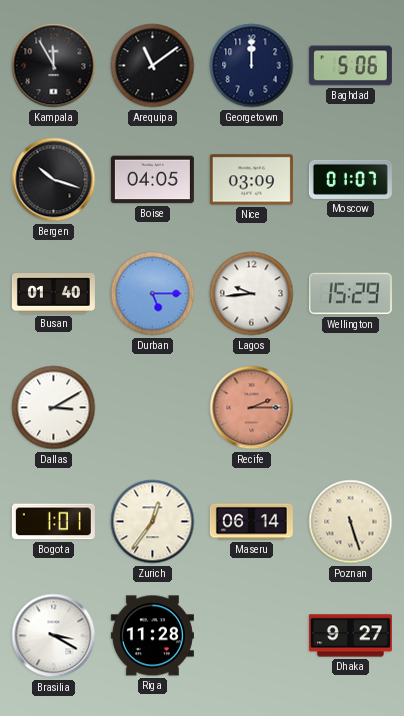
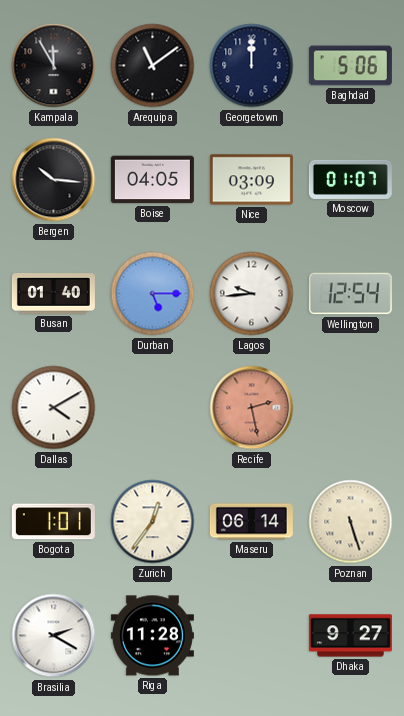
Bergen: 10:18 -> 10:16 (54, 180)
Wellington: 15:29 -> 12:54 (350, 294)
Dallas: 3:10 -> 4:10 (54, 408)
Recife: 2:15 -> 2:28 (252, 408)
Brasilia: 3:20 -> 2:20 (54, 636)
